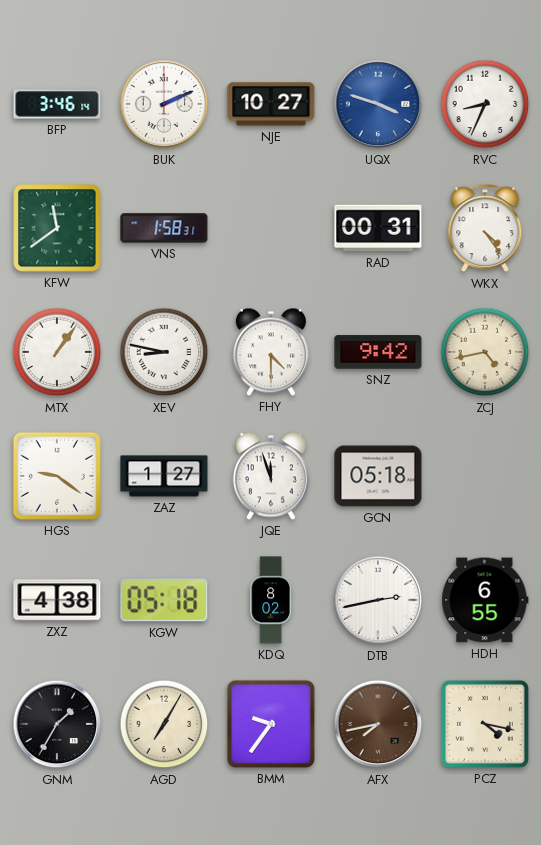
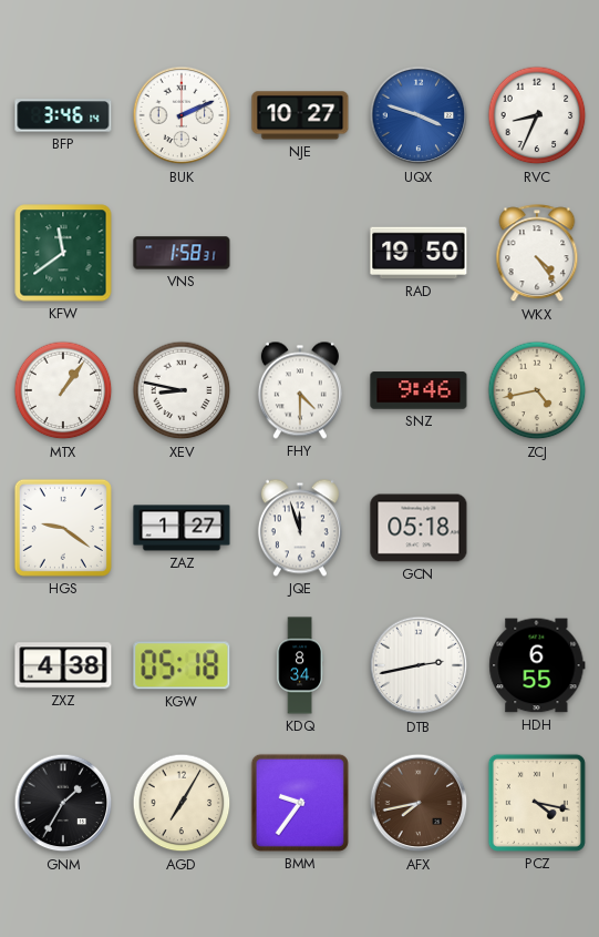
RAD: 00:31 -> 19:50 (419, 253)
SNZ: 9:42 -> 9:46 (419, 390)
KDQ: 8:02 -> 8:34 (300, 665)
